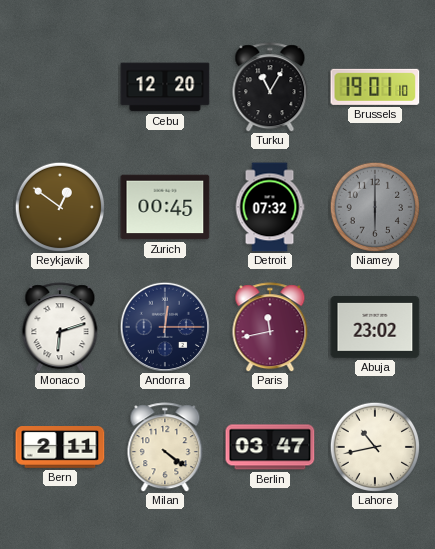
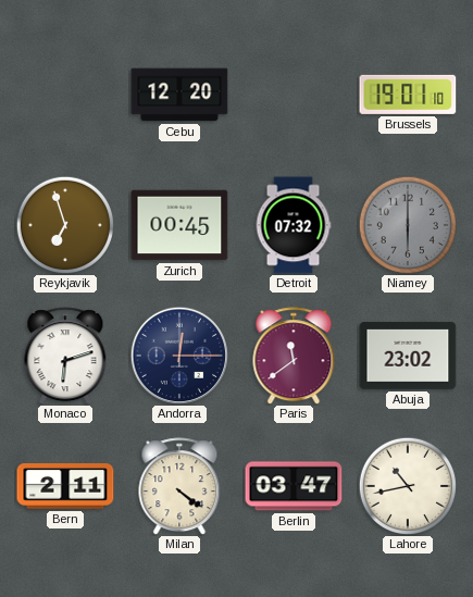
Turku: 11:05 -> none (270, 87)
Reykjavik: 12:51 -> 6:57 (64, 224)
Paris: 11:43 -> 11:39 (294, 356)
